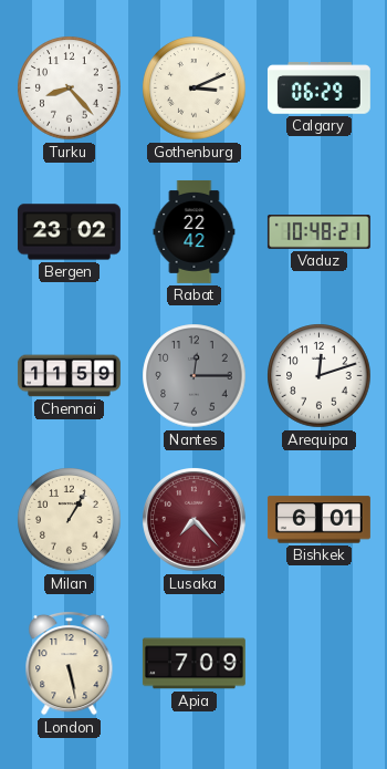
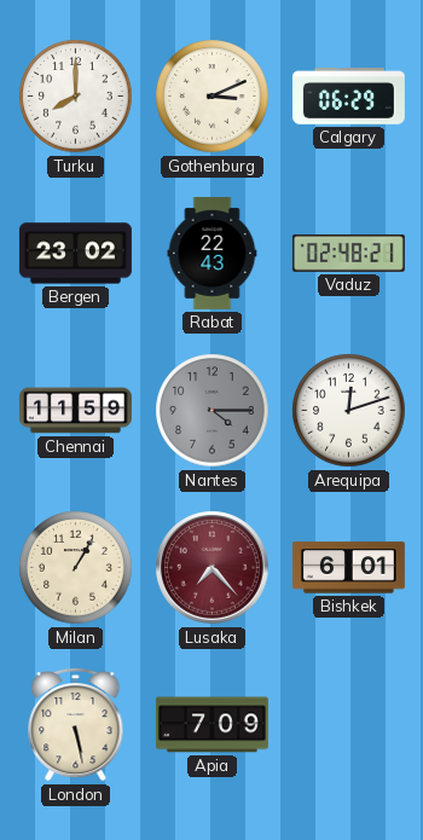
Turku: 8:23 -> 8:00 (76, 97)
Rabat: 22:42 -> 22:43 (213, 253)
Vaduz: 10:48 -> 02:48 (348, 254)
Nantes: 12:15 -> 4:15 (213, 411)
